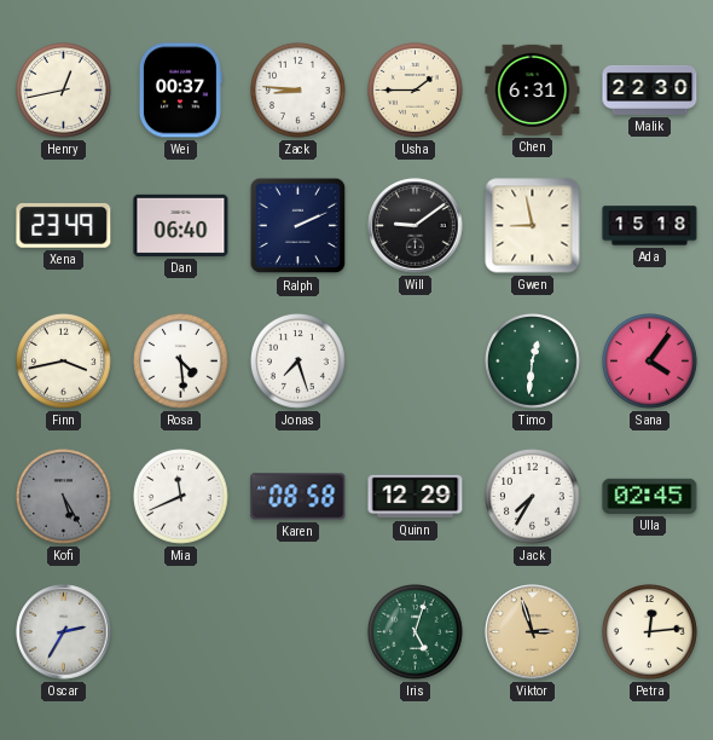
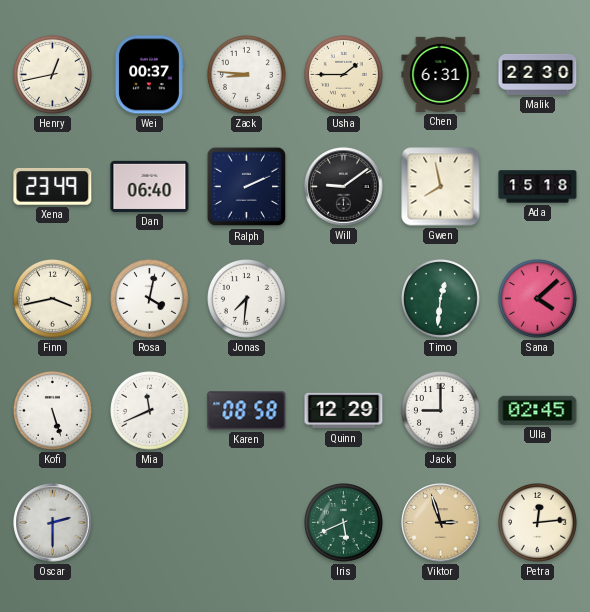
Gwen: 8:58 -> 7:58 (441, 187)
Rosa: 4:29 -> 4:02 (150, 299)
Jonas: 7:27 -> 7:31 (247, 299)
Sana: 4:06 -> 4:08 (538, 299)
Kofi: 5:25 -> 5:27 (53, 411)
Kofi dial: grey -> white (53, 411)
Jack: 7:35 -> 9:00 (441, 411)
Oscar: 2:35 -> 2:30 (53, 523)
Iris: 5:03 -> 5:41 (344, 523)
